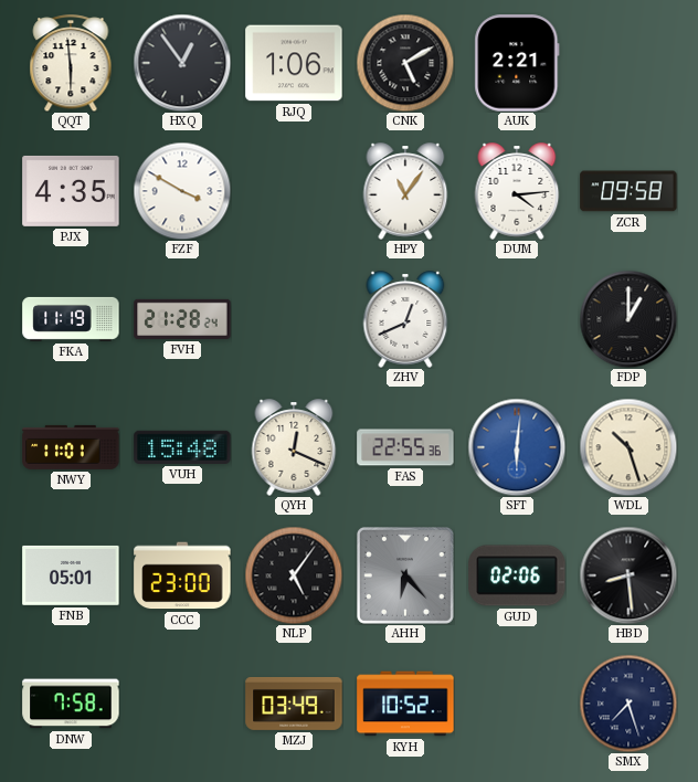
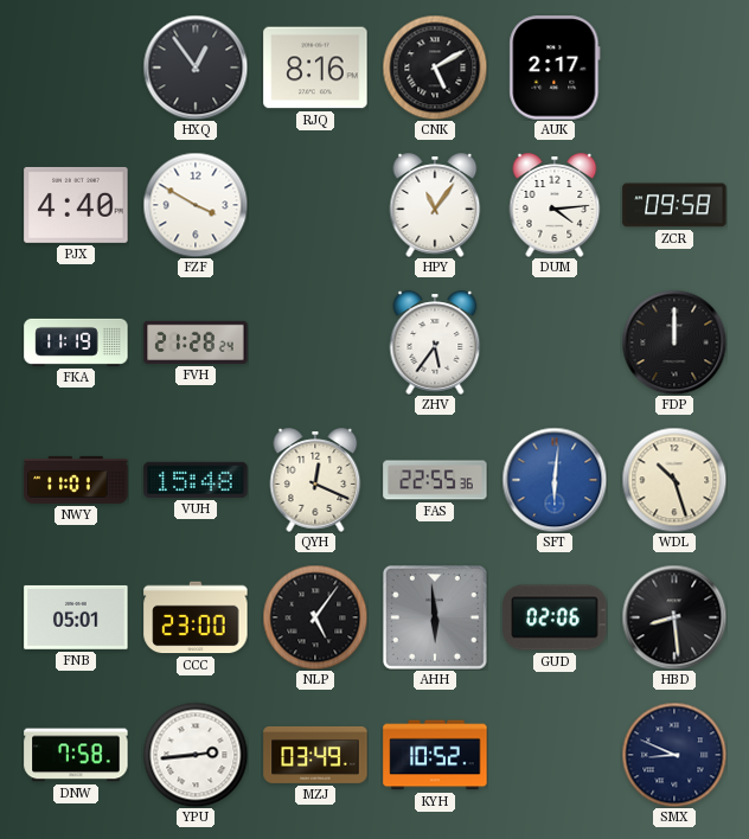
QQT: 5:59 -> none (71, 63)
RJQ: 1:06 -> 8:16 (315, 68)
AUK: 2:21 -> 2:17 (555, 68)
PJX: 4:35 -> 4:40 (76, 205)
ZHV: 12:41 -> 5:36 (435, 342)
FDP: 1:00 -> 12:00 (674, 342)
AHH: 6:23 -> 5:59 (435, 617)
YPU: none -> 2:44 (196, 755)
SMX: 7:27 -> 8:49 (674, 755)
